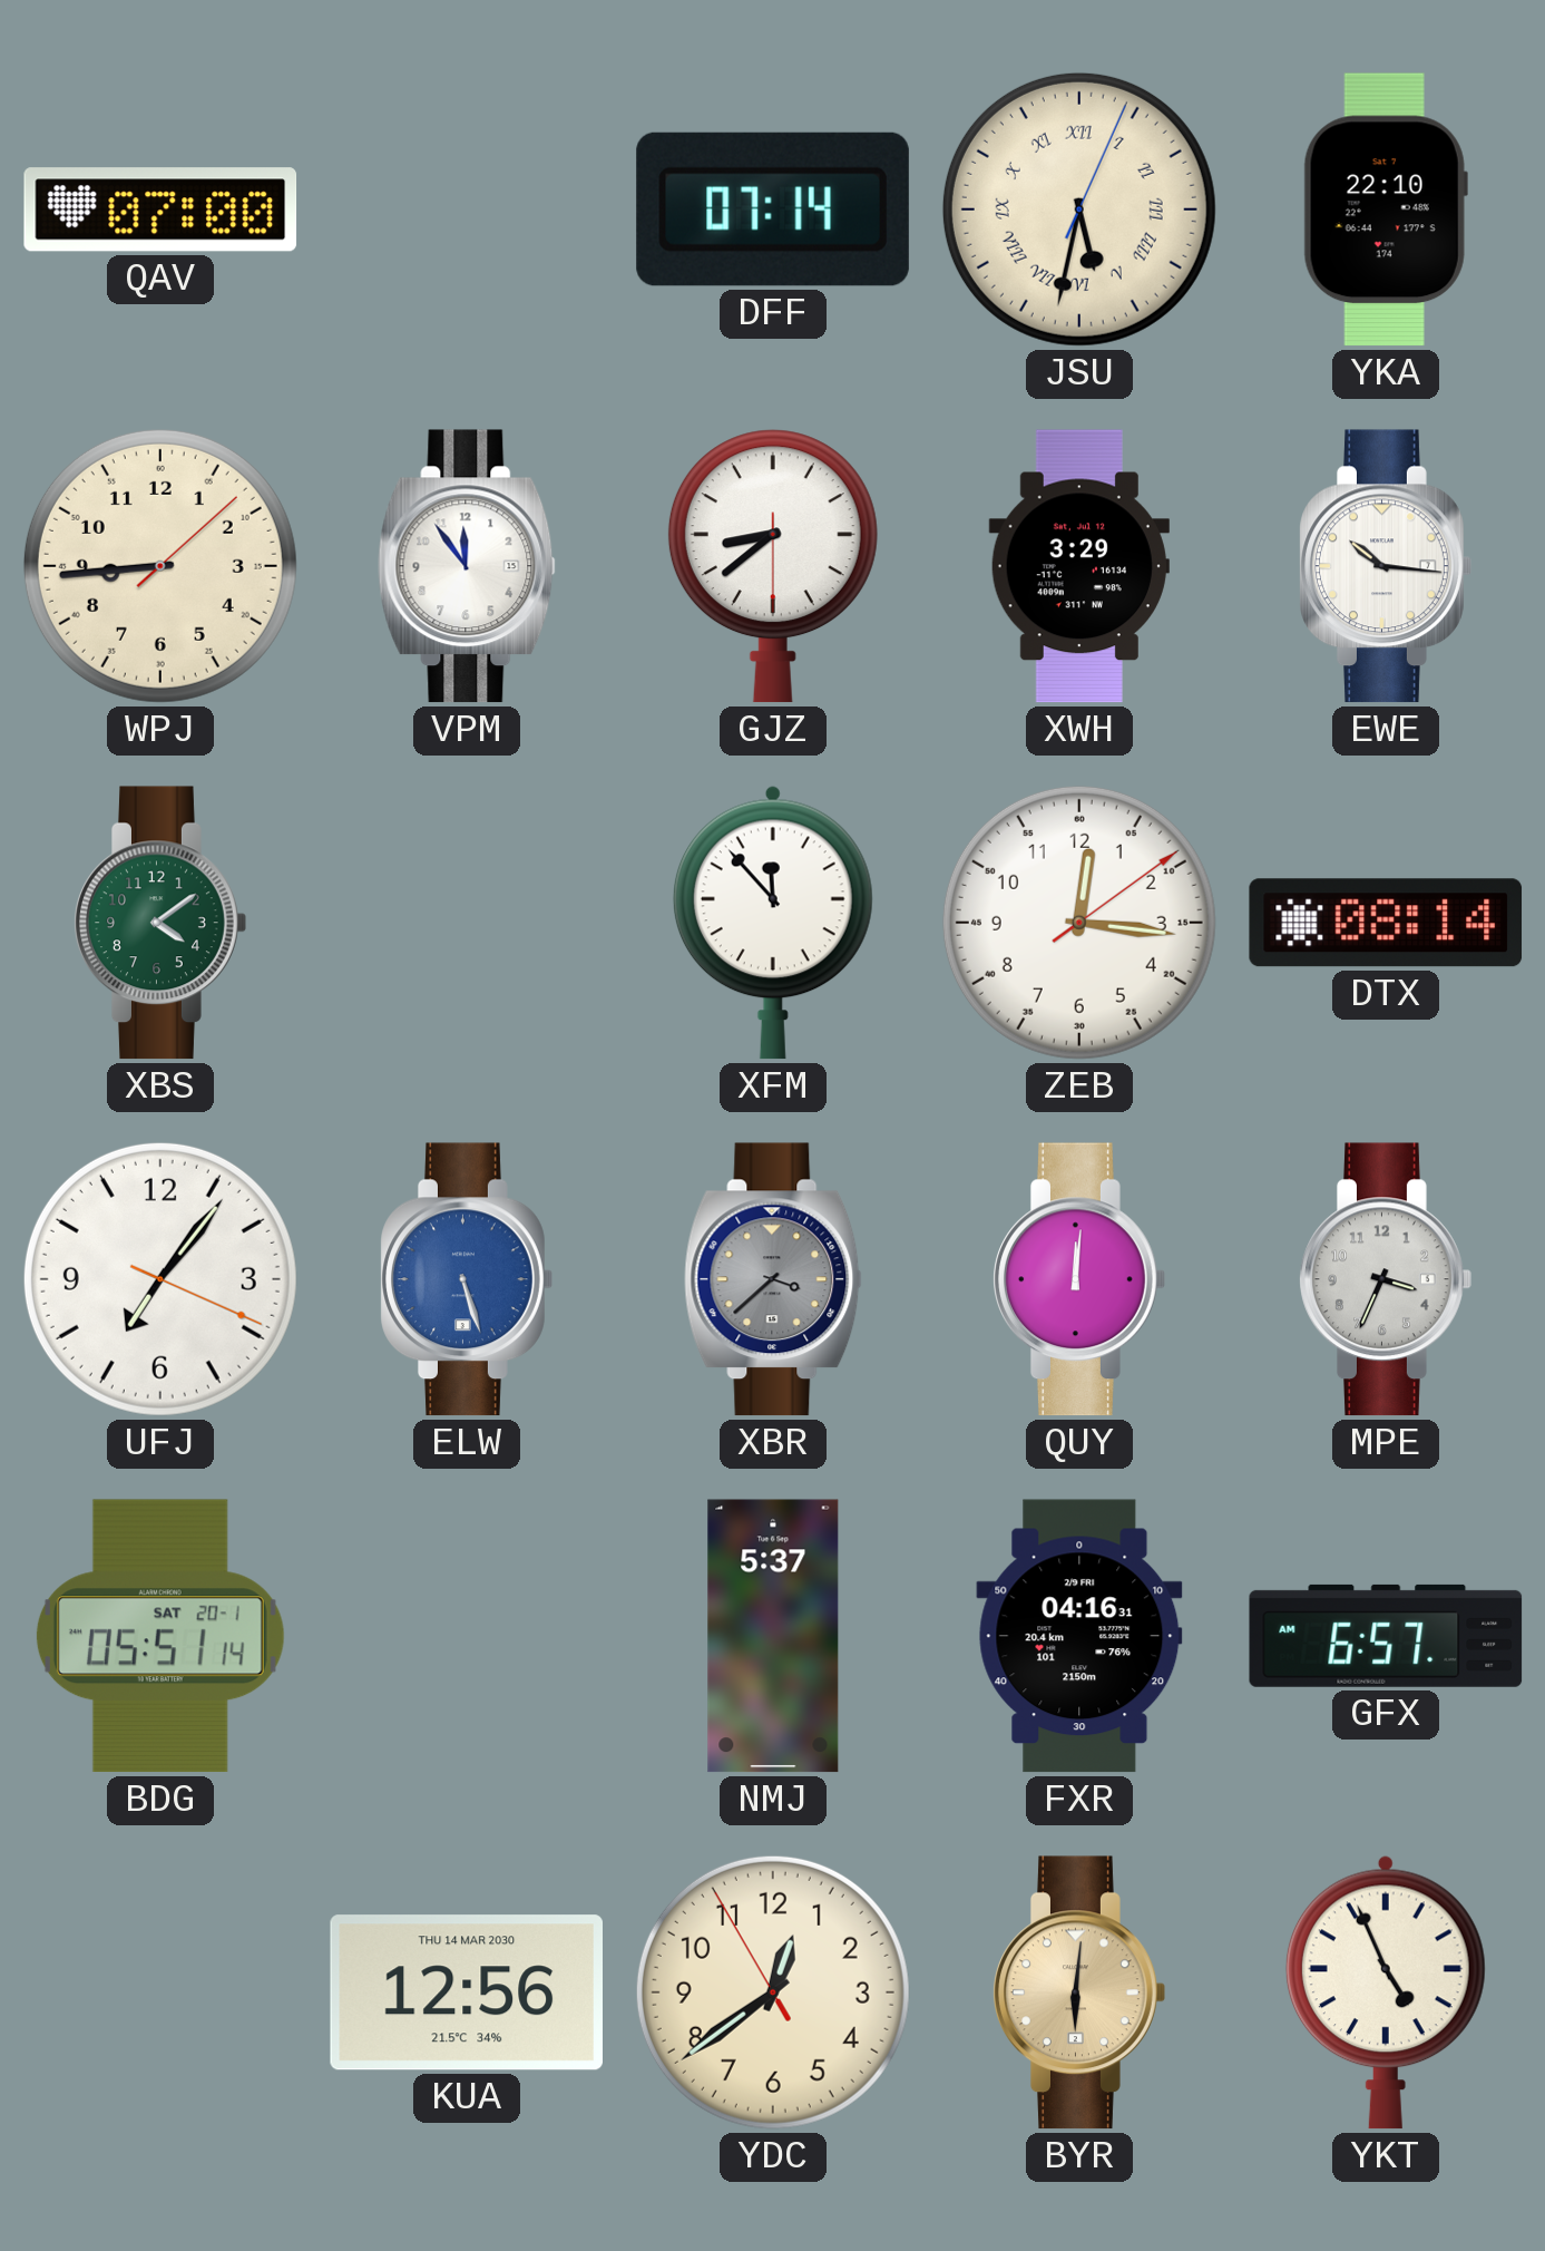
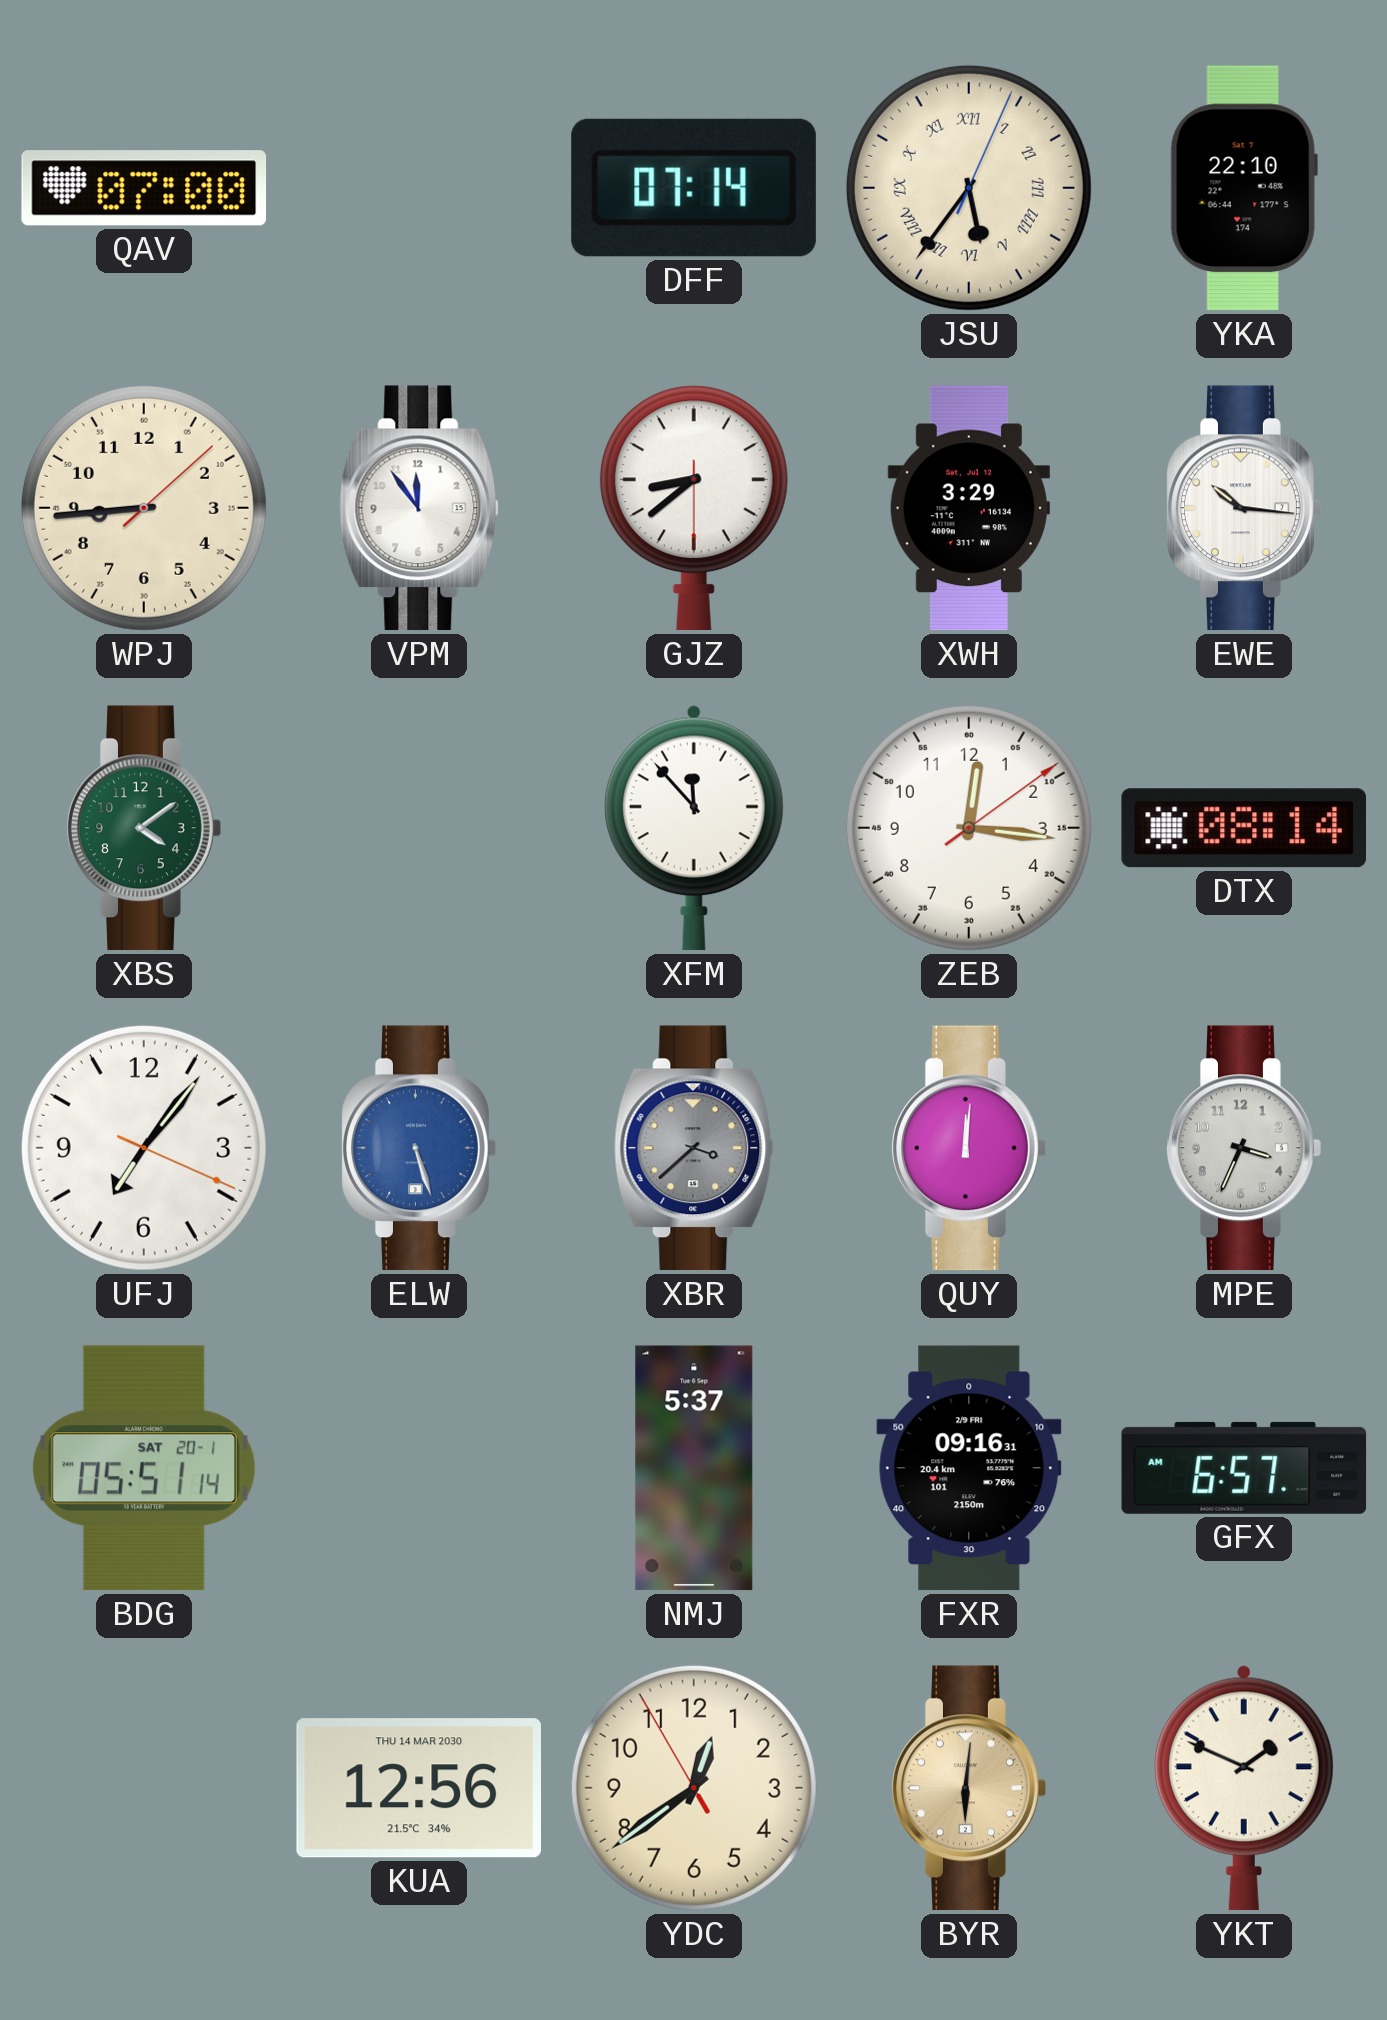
JSU: 5:32 -> 5:36 (969, 188)
FXR: 04:16 -> 09:16 (969, 1468)
YKT: 4:56 -> 1:49 (1244, 1788)
